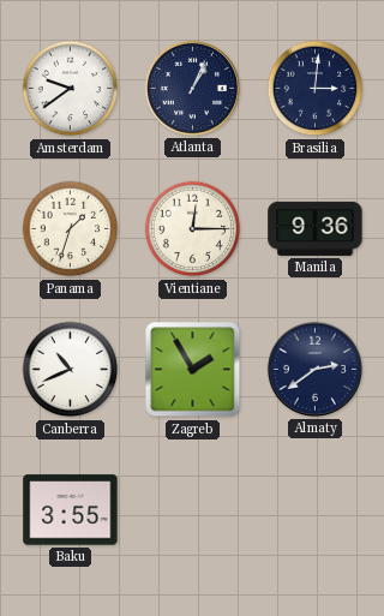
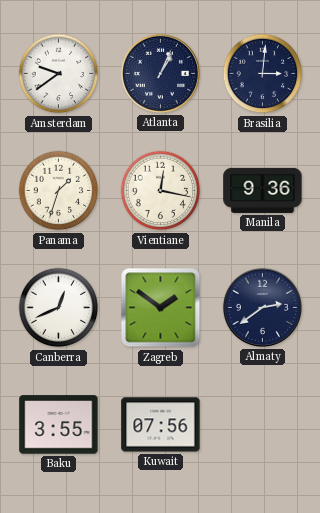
Vientiane: 12:15 -> 12:17 (161, 191)
Canberra: 10:41 -> 12:41 (59, 308)
Zagreb: 1:55 -> 1:51 (161, 308)
Kuwait: none -> 07:56 (161, 425)
